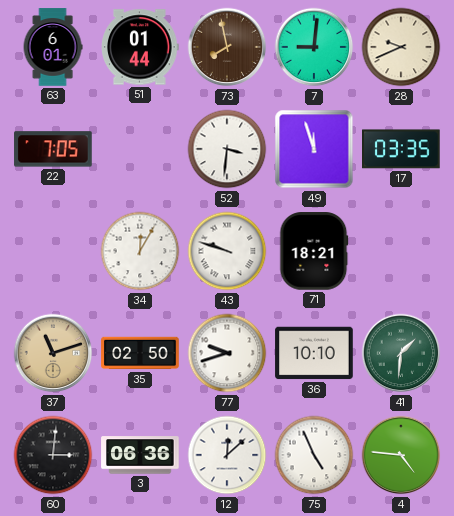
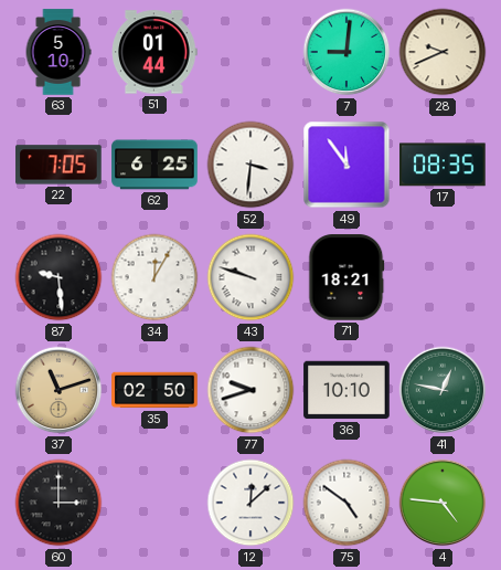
63: 6:01 -> 5:10 (58, 52)
73: 7:58 -> none (227, 47)
62: none -> 6:25 (154, 165)
49: 11:57 -> 11:54 (347, 165)
17: 03:35 -> 08:35 (444, 165)
87: none -> 9:29 (58, 277)
41: 1:31 -> 12:47 (443, 390)
60: 3:01 -> 3:00 (58, 503)
3: 06:36 -> none (140, 455)
75: 4:56 -> 4:51 (347, 503)
